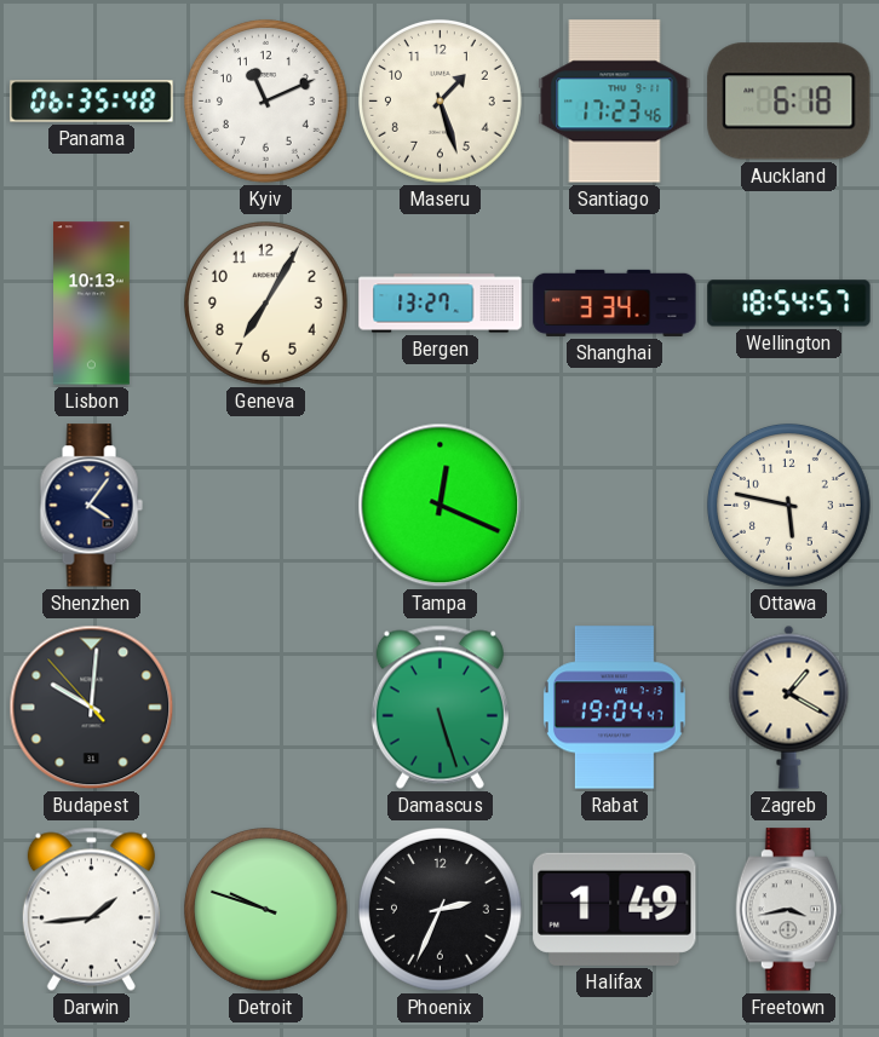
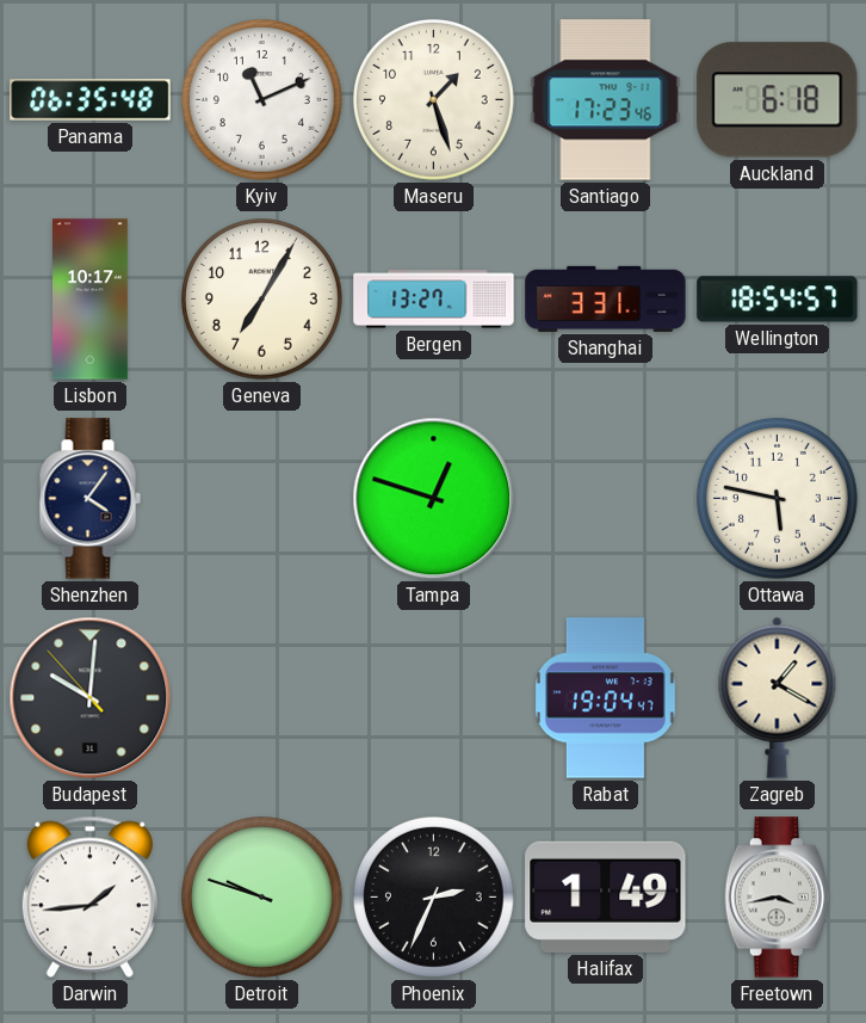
Lisbon: 10:13 -> 10:17 (91, 300)
Shanghai: 3:34 -> 3:31 (606, 298)
Tampa: 12:19 -> 12:48 (434, 499)
Damascus: 5:27 -> none (439, 707)
